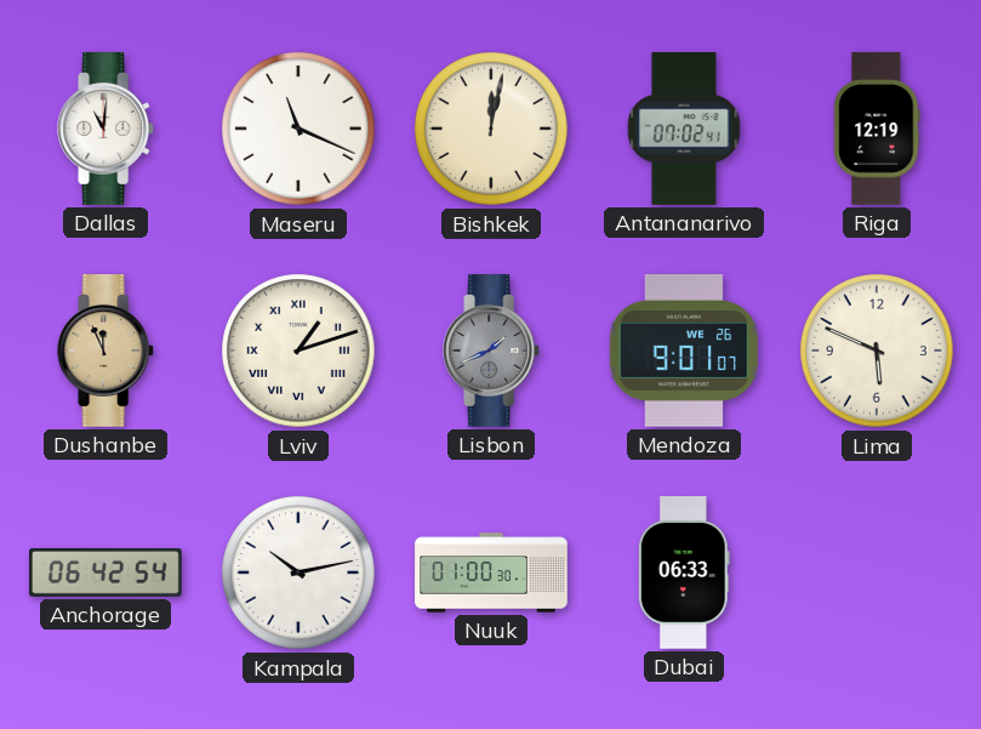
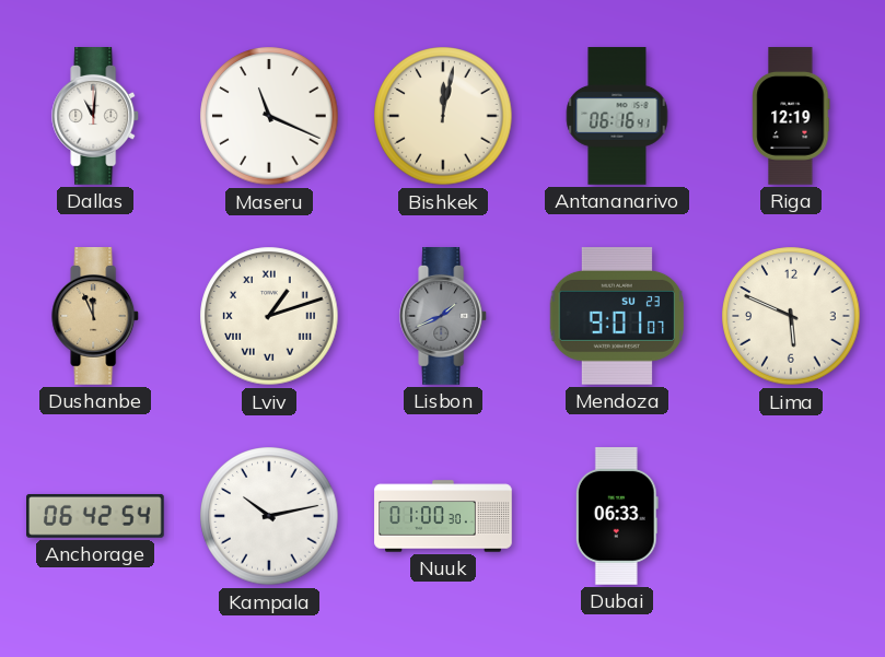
Antananarivo: 07:02 -> 06:16 (617, 116)
Mendoza date: WE 26 -> SU 23 (616, 317)
